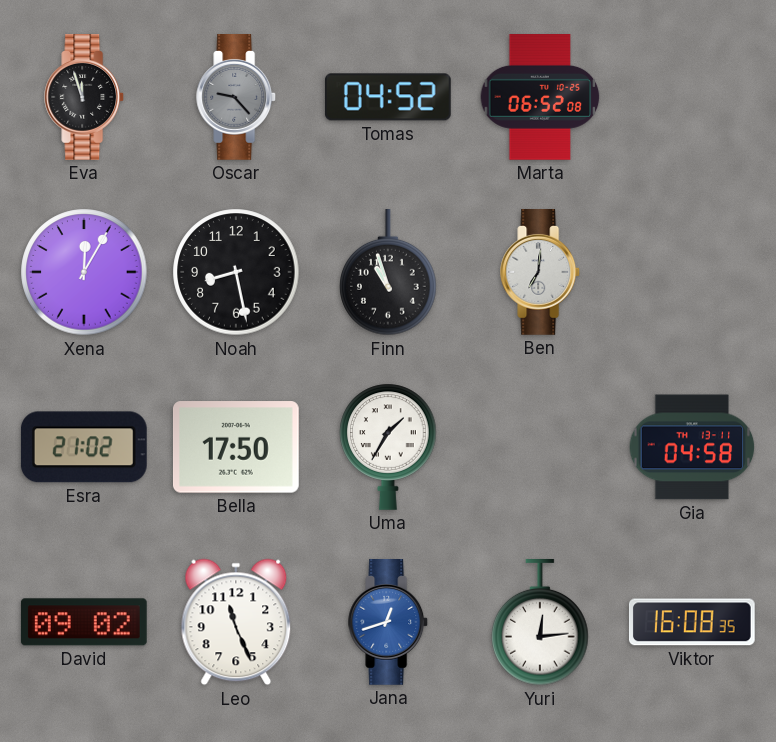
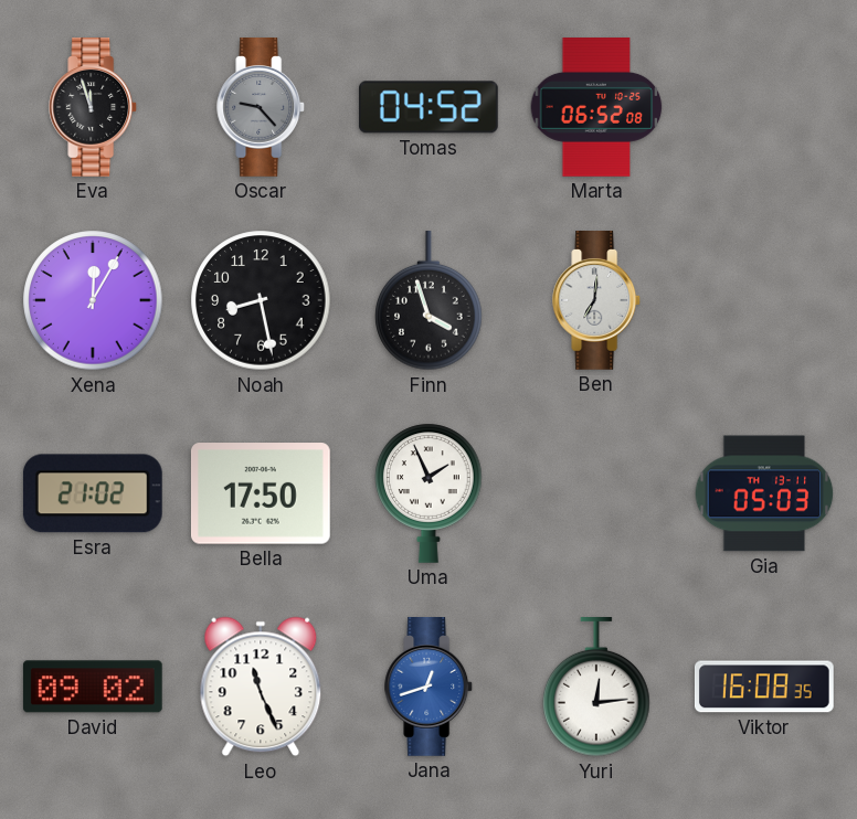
Finn: 10:57 -> 3:57 (428, 301)
Uma: 1:35 -> 1:56 (428, 493)
Gia: 04:58 -> 05:03 (764, 493)
